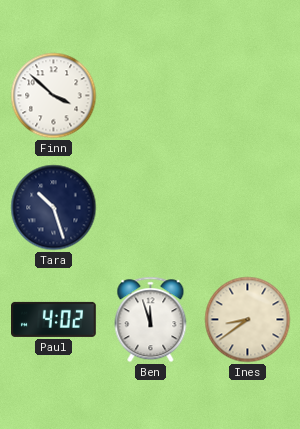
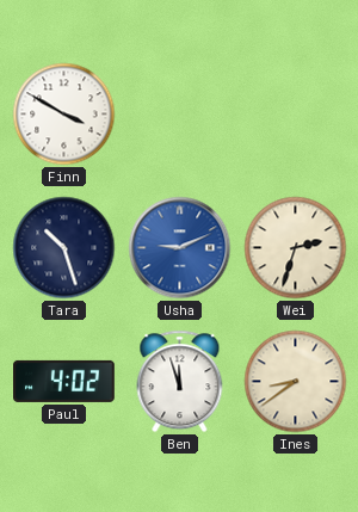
Finn: 3:52 -> 3:50 (64, 115)
Usha: none -> 9:11 (180, 248)
Wei: none -> 2:33 (296, 248)
